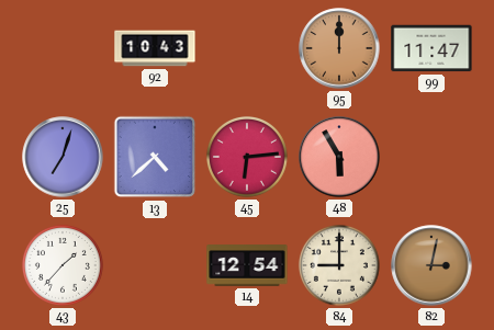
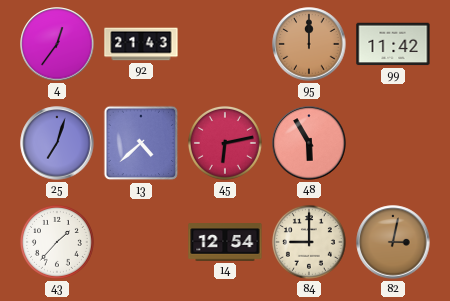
4: none -> 12:36 (57, 44)
92: 10:43 -> 21:43 (141, 44)
99: 11:47 -> 11:42 (393, 44)
45: 6:14 -> 6:13 (225, 143)
